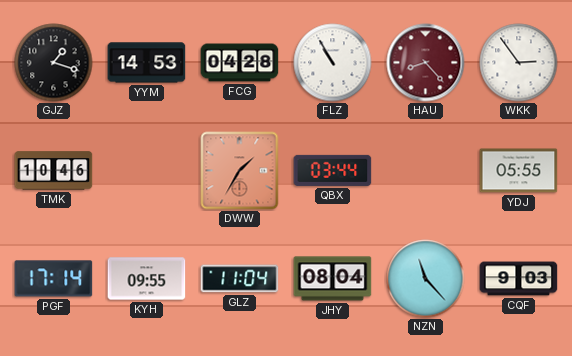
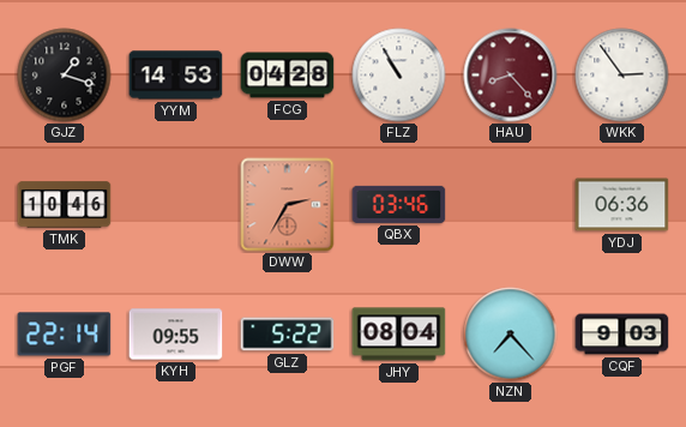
DWW: 1:35 -> 2:35 (288, 205)
QBX: 03:44 -> 03:46 (399, 204)
YDJ: 05:55 -> 06:36 (622, 205)
PGF: 17:14 -> 22:14 (65, 335)
GLZ: 11:04 -> 5:22 (288, 335)
NZN: 11:23 -> 7:23 (511, 335)
